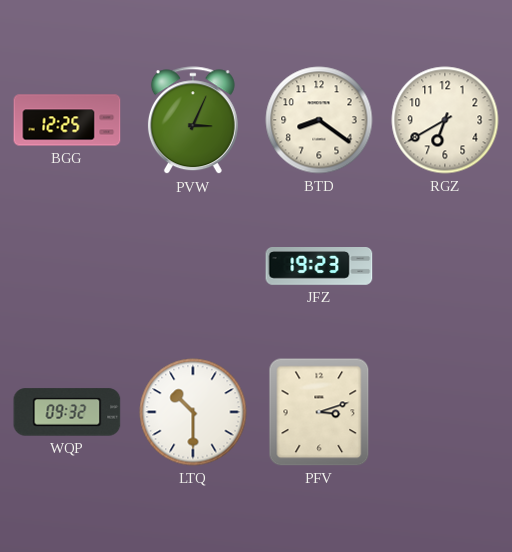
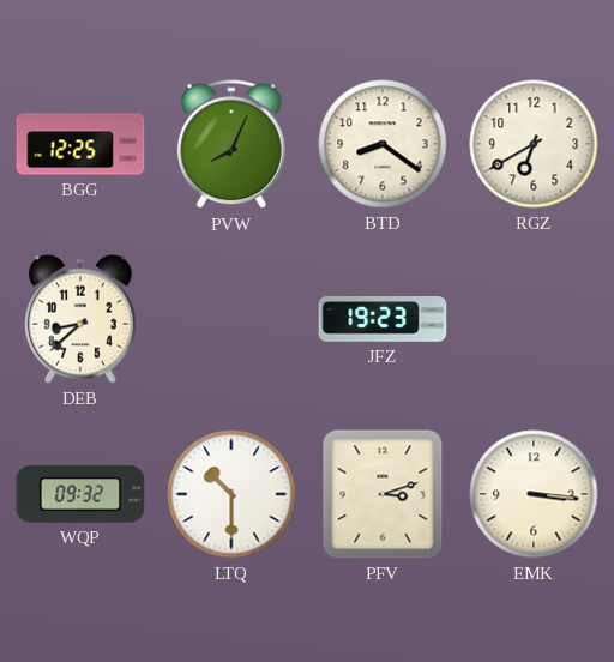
PVW: 3:04 -> 8:04 (231, 145)
DEB: none -> 8:38 (82, 319)
EMK: none -> 3:16 (534, 494)
